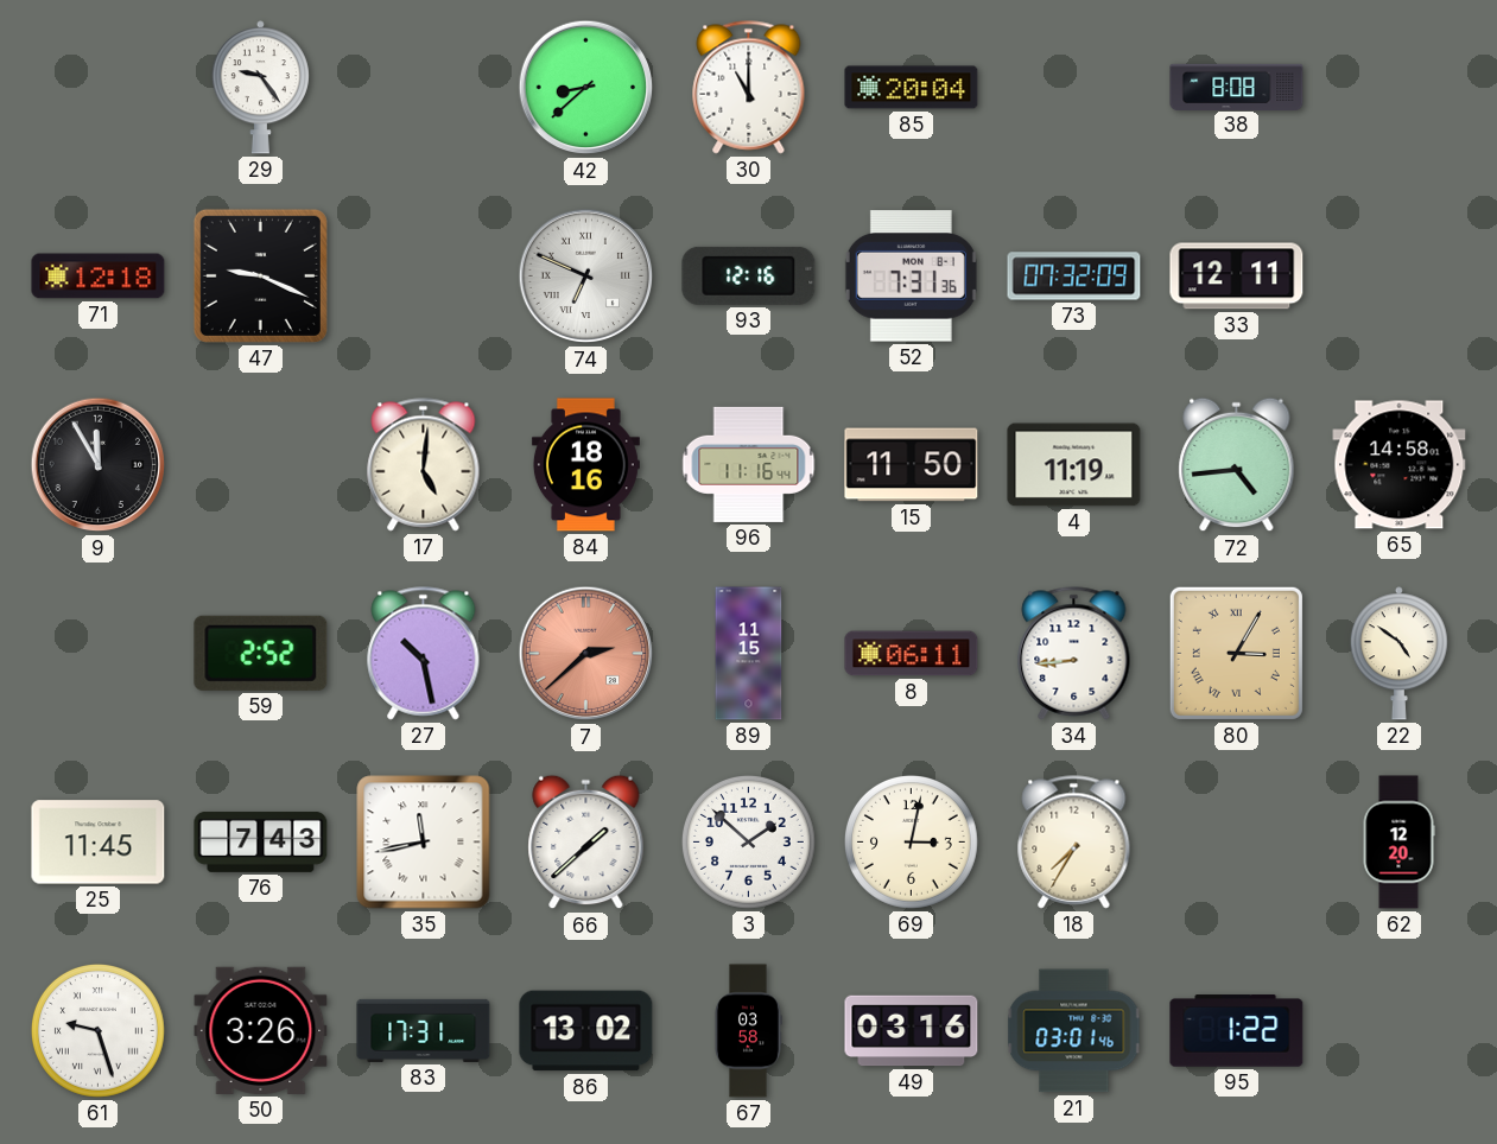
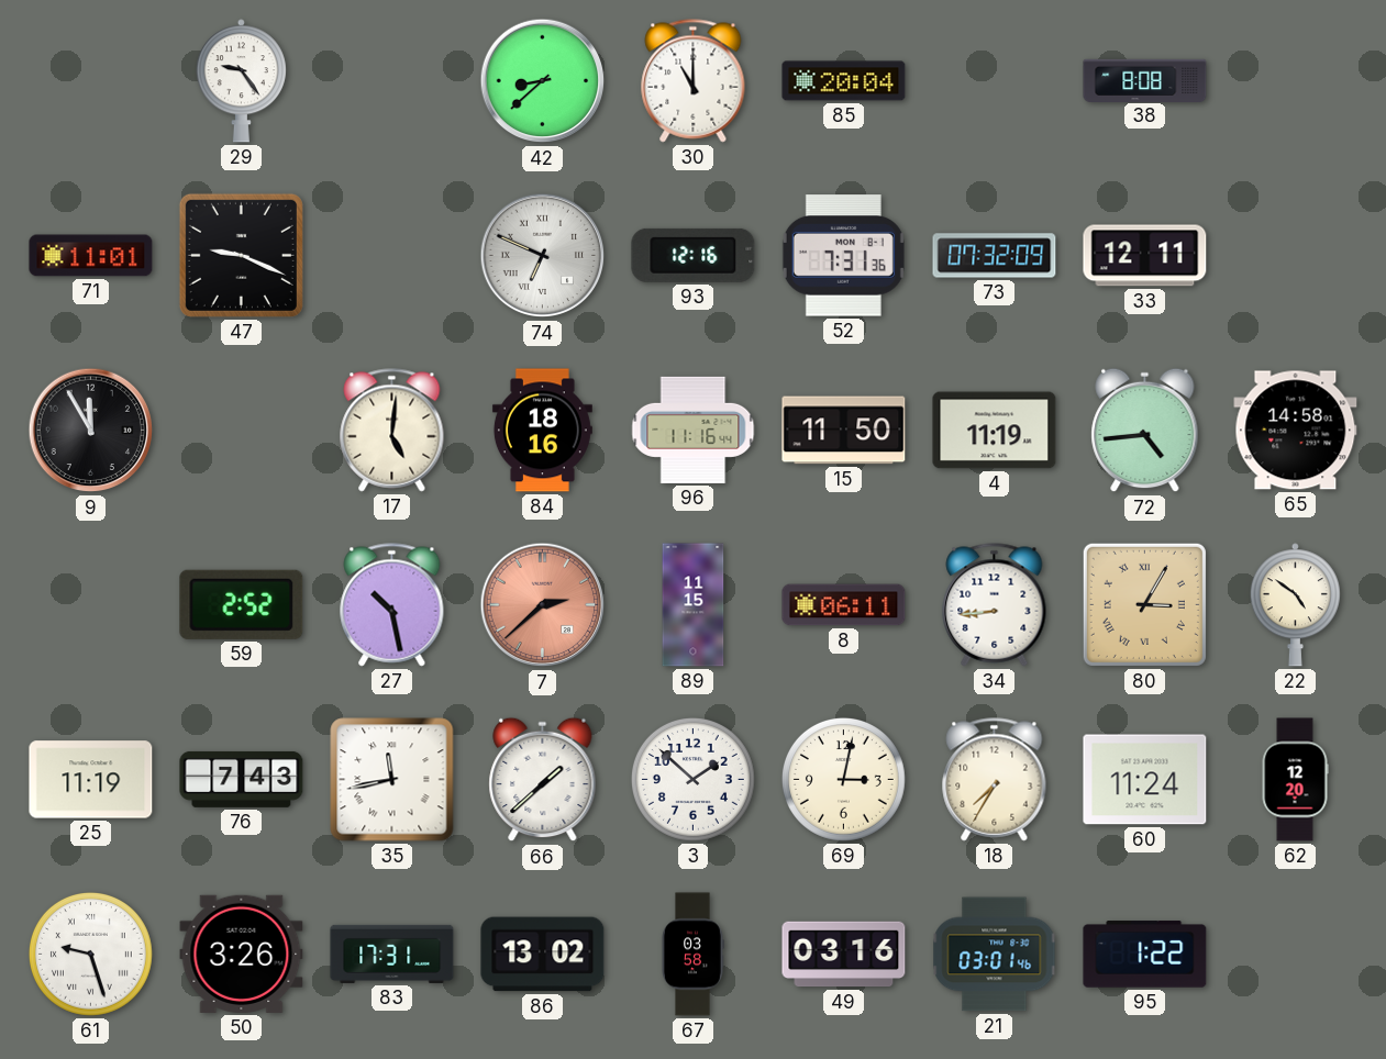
71: 12:18 -> 11:01 (91, 256)
25: 11:45 -> 11:19 (91, 780)
60: none -> 11:24 (1145, 780)
